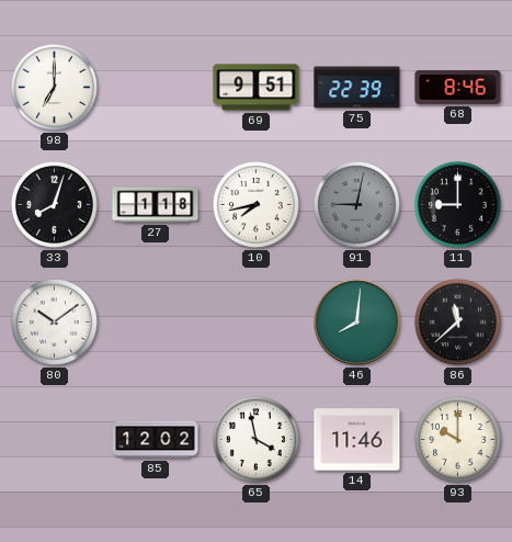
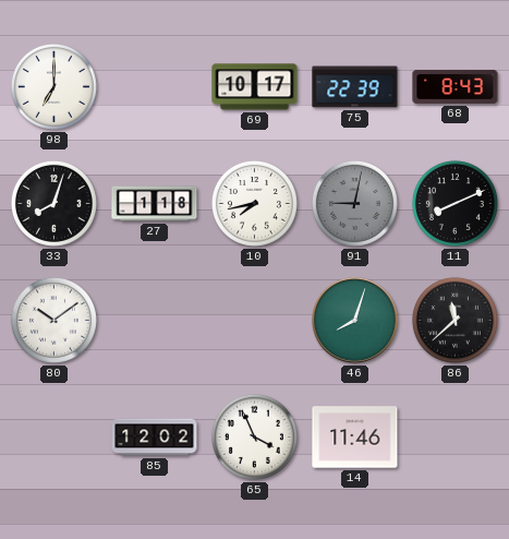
69: 9:51 -> 10:17 (255, 87)
68: 8:46 -> 8:43 (456, 86)
11: 9:00 -> 8:11 (455, 203)
46: 8:01 -> 8:03 (355, 321)
65: 3:58 -> 3:56 (254, 436)
93: 10:00 -> none (457, 439)
